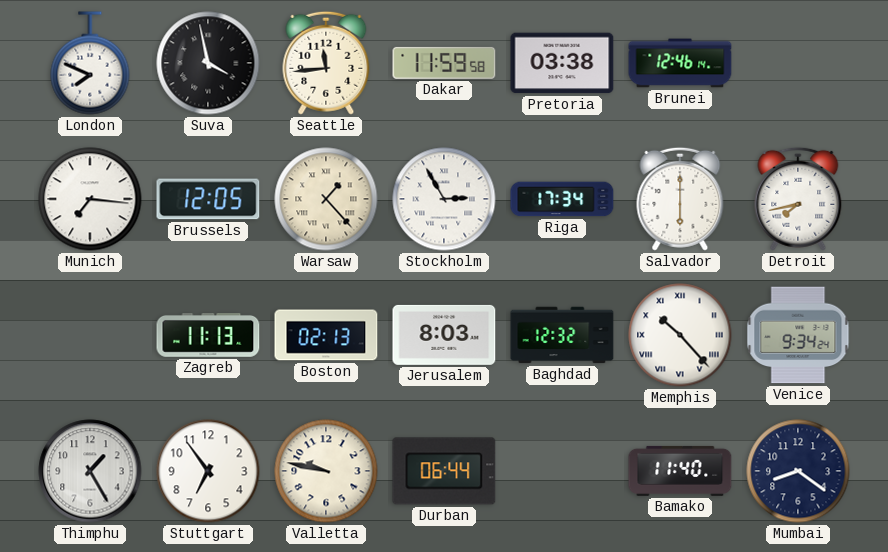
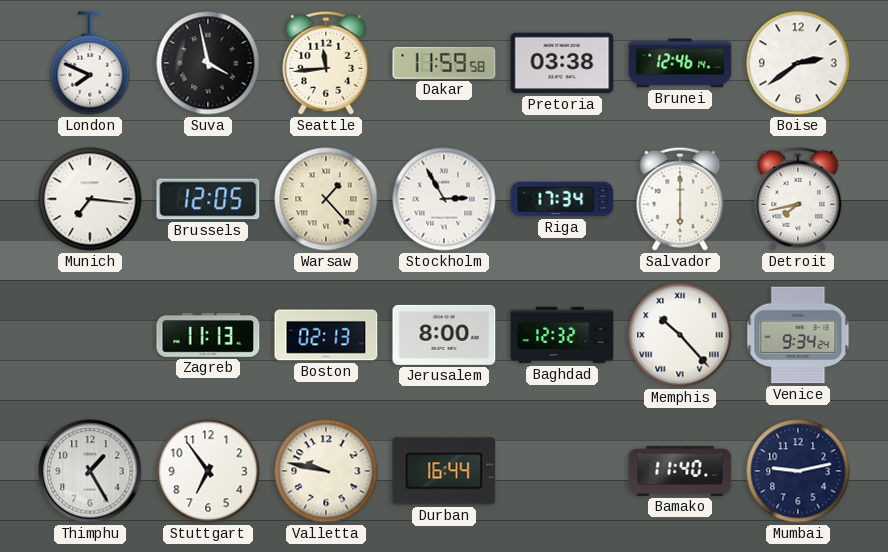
Boise: none -> 2:39 (798, 63)
Jerusalem: 8:03 -> 8:00 (444, 335)
Durban: 06:44 -> 16:44 (444, 471)
Mumbai: 8:21 -> 9:13 (798, 471)
